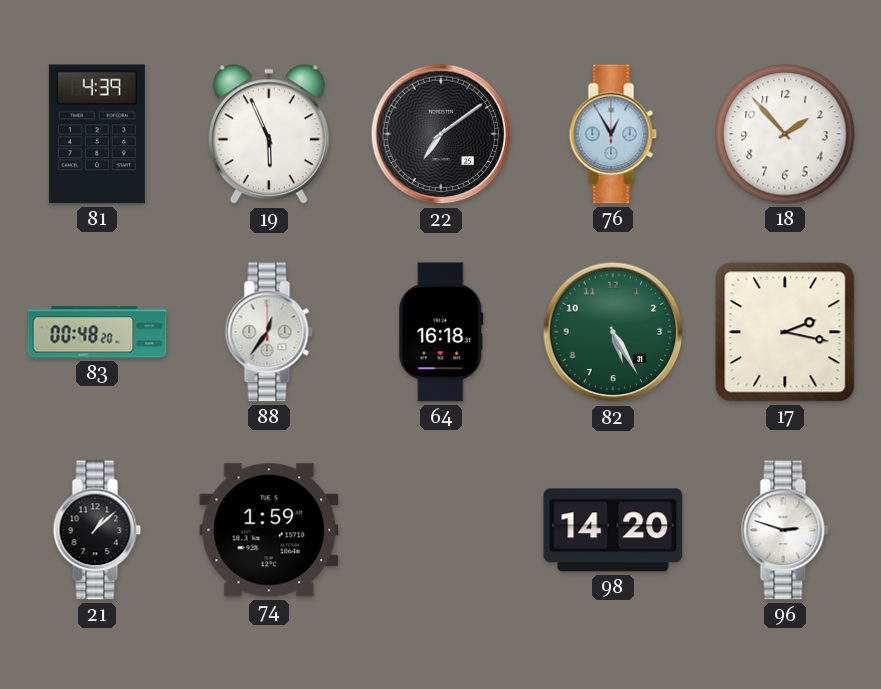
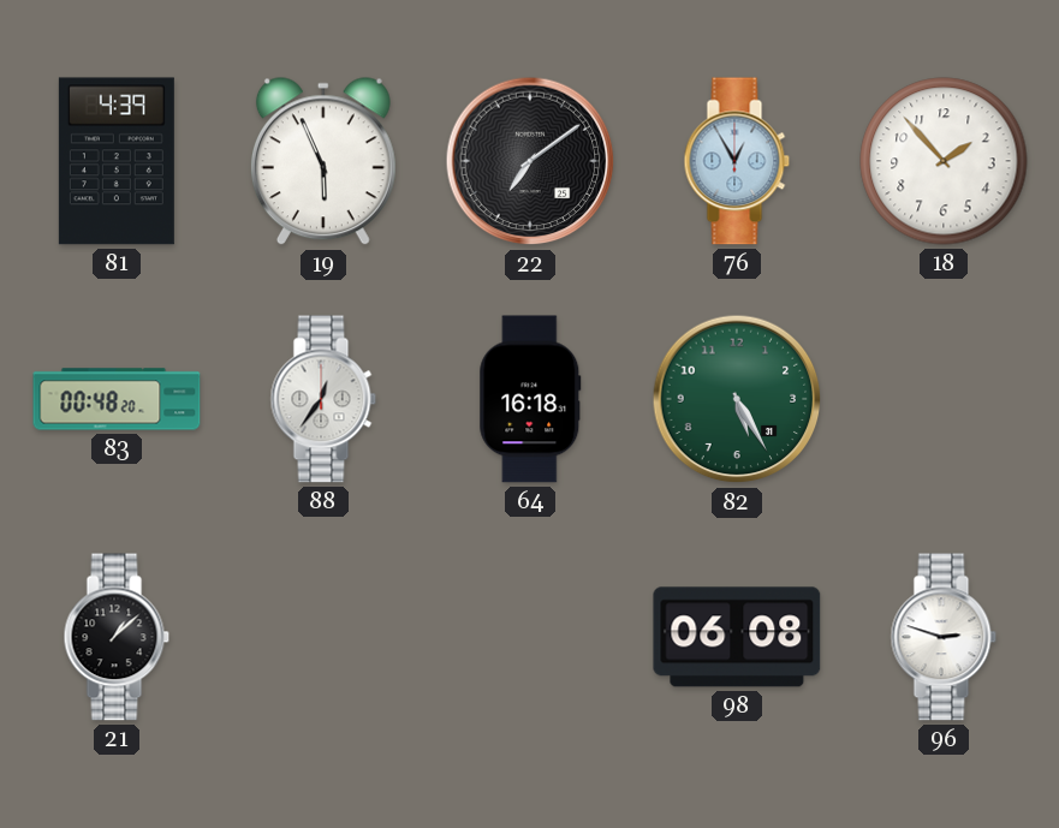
17: 2:17 -> none (785, 332)
74: 1:59 -> none (269, 530)
98: 14:20 -> 06:08 (737, 637)
